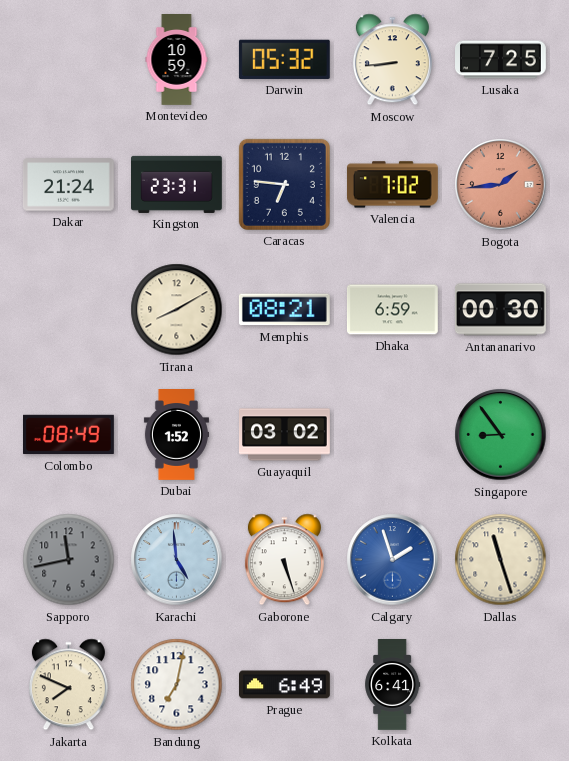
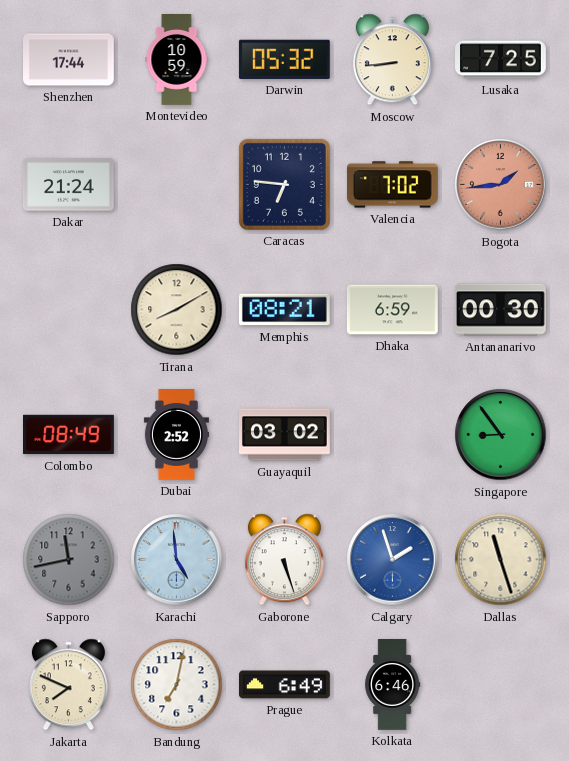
Shenzhen: none -> 17:44 (69, 60)
Kingston: 23:31 -> none (177, 184)
Dubai: 1:52 -> 2:52 (176, 435)
Kolkata: 6:41 -> 6:46 (393, 685)
